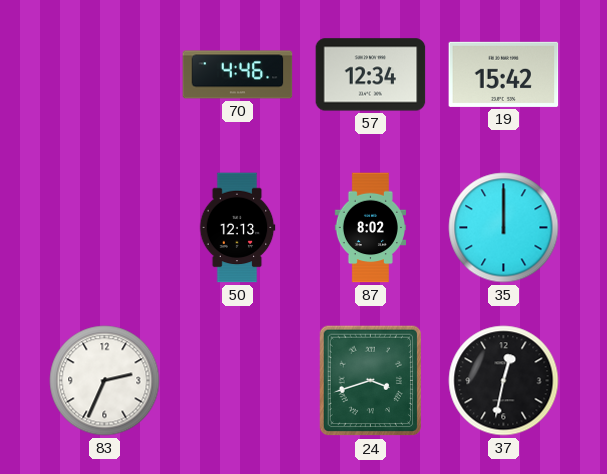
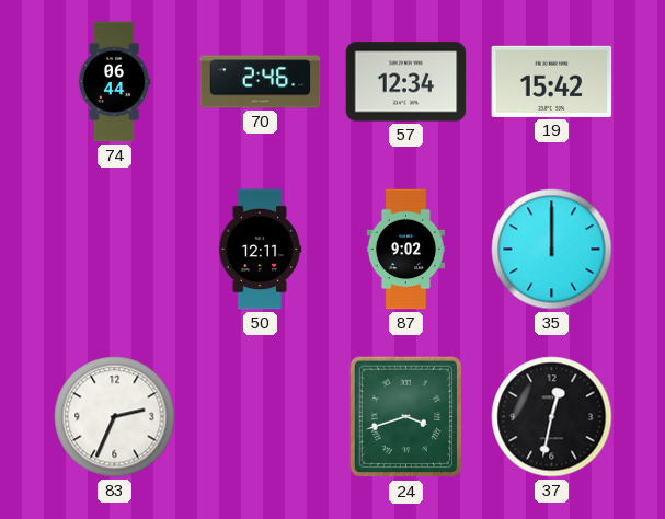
74: none -> 06:44 (114, 82)
70: 4:46 -> 2:46 (261, 82)
50: 12:13 -> 12:11 (260, 250)
87: 8:02 -> 9:02 (405, 250)
